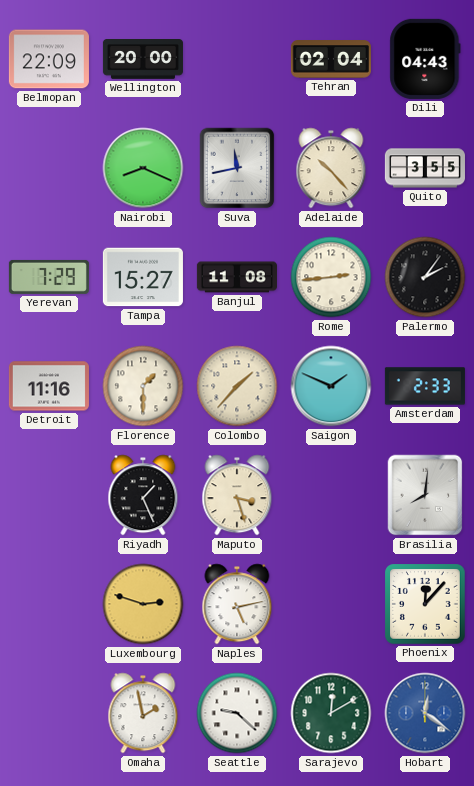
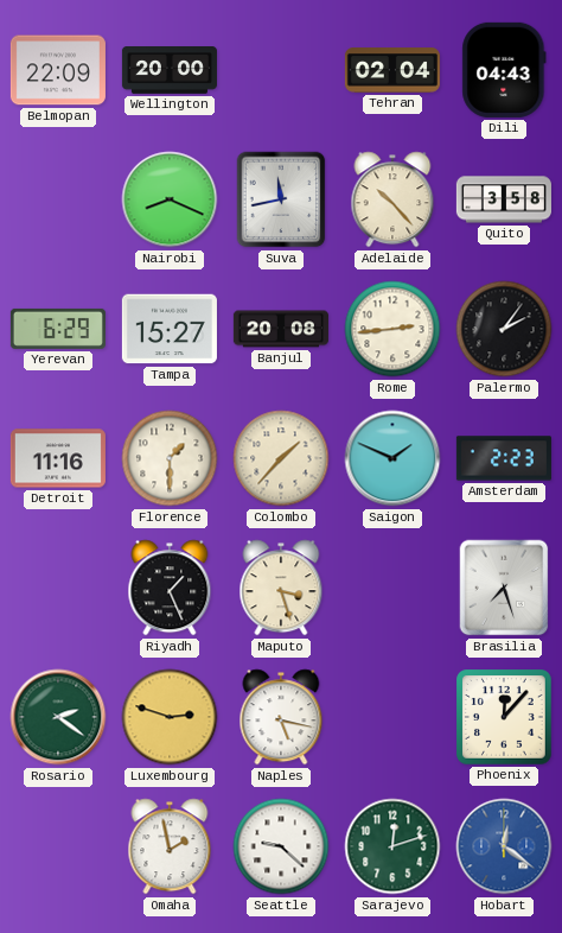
Quito: 3:55 -> 3:58 (504, 199)
Yerevan: 7:29 -> 6:29 (58, 329)
Banjul: 11:08 -> 20:08 (281, 329)
Amsterdam: 2:33 -> 2:23 (504, 458)
Brasilia: 8:01 -> 7:27 (504, 588)
Rosario: none -> 2:21 (58, 717)
Naples: 5:13 -> 5:17 (281, 717)
Sarajevo: 12:10 -> 12:12 (392, 846)
